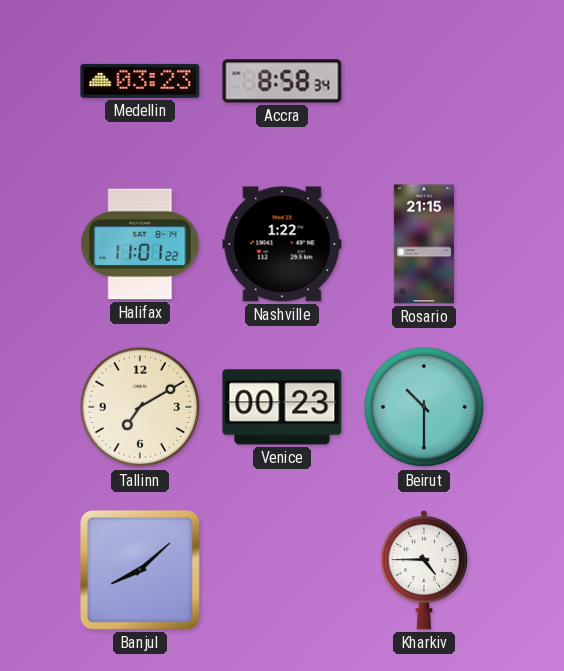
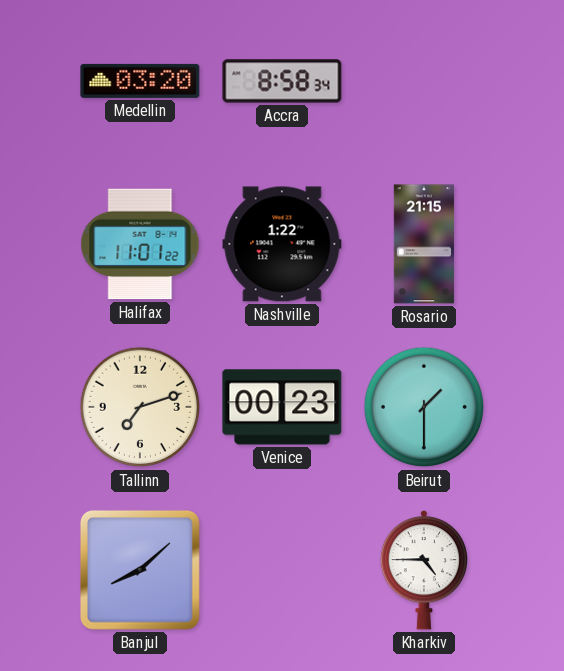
Medellin: 03:23 -> 03:20 (140, 81)
Tallinn: 7:10 -> 7:12 (140, 407)
Beirut: 10:30 -> 1:30 (424, 407)
